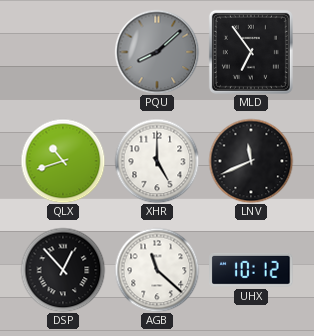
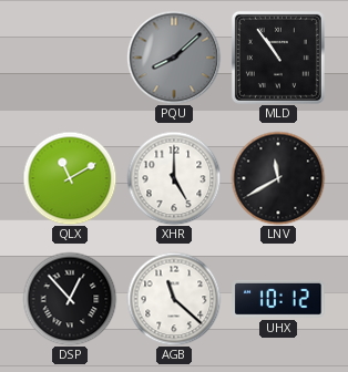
MLD: 6:54 -> 10:54 (278, 58)
QLX: 10:42 -> 11:10 (70, 178)
LNV: 11:41 -> 11:40 (278, 178)
